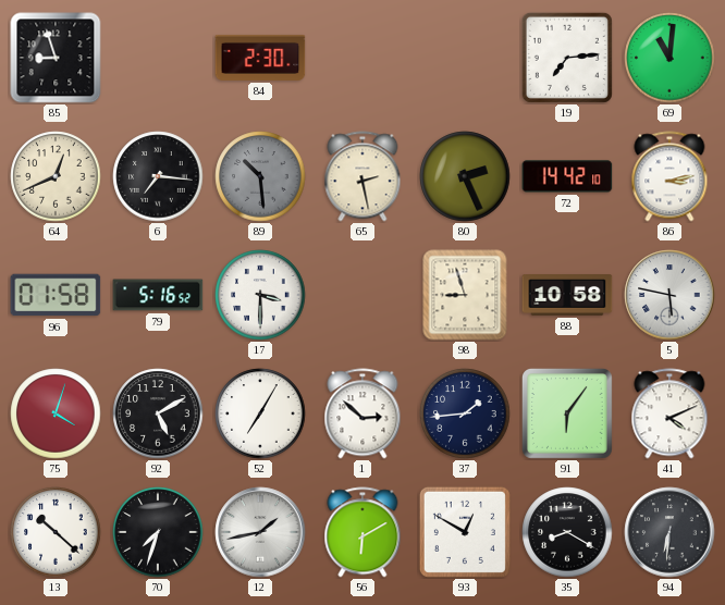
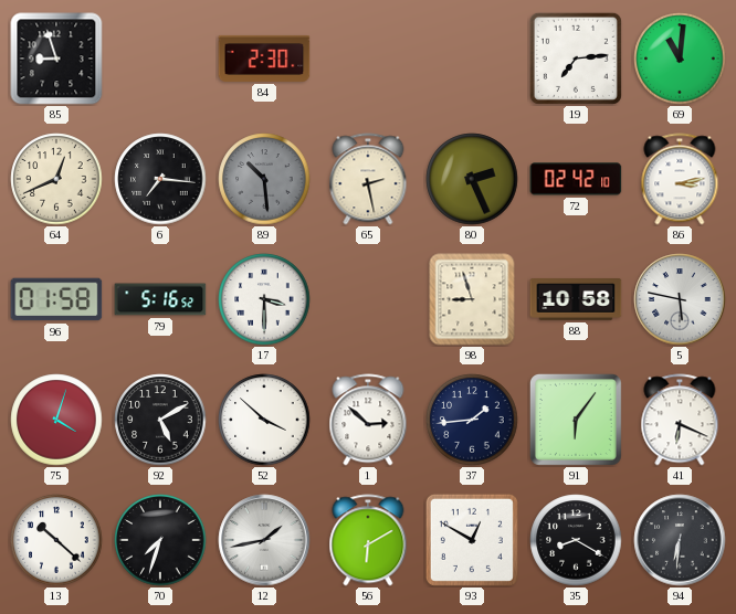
72: 14:42 -> 02:42 (576, 179)
52: 7:05 -> 3:52 (264, 420)
41: 4:11 -> 6:19 (680, 420)
